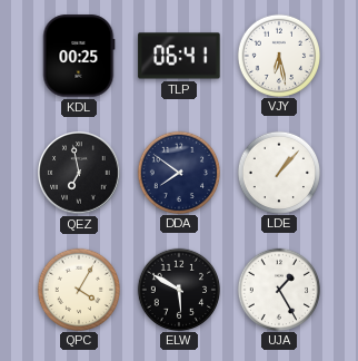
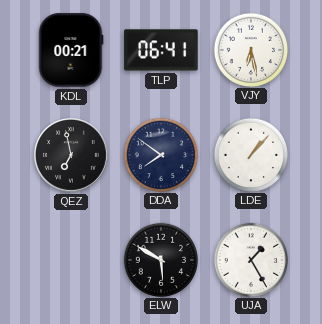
KDL: 00:25 -> 00:21 (71, 50)
QPC: 4:05 -> none (78, 289)
